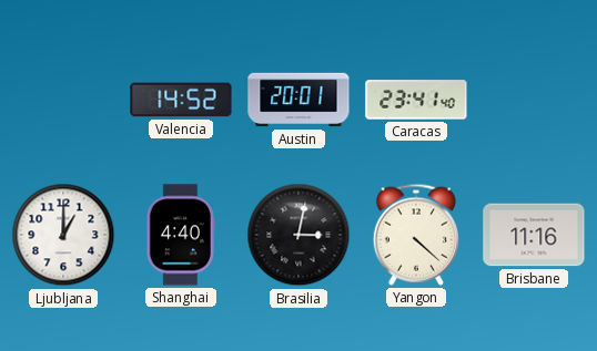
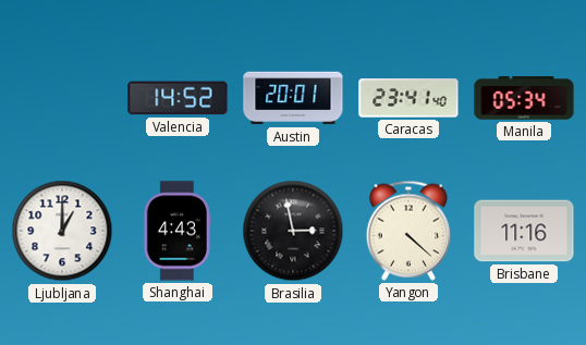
Manila: none -> 05:34 (524, 98)
Shanghai: 4:40 -> 4:43 (178, 231)
Brasilia: 3:02 -> 2:58 (293, 231)
